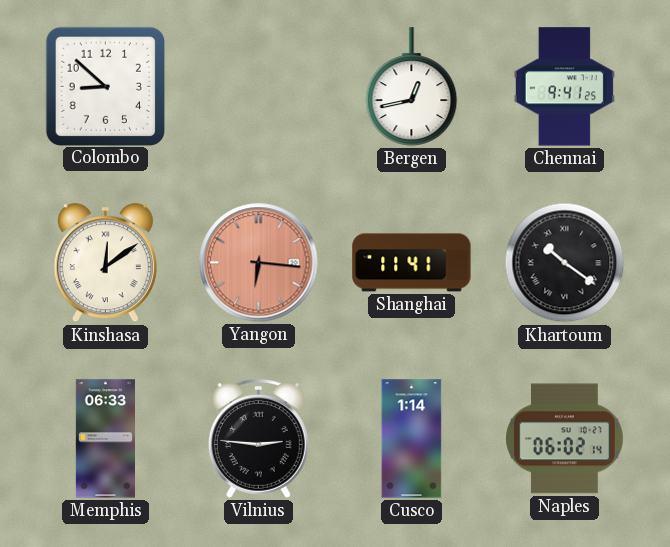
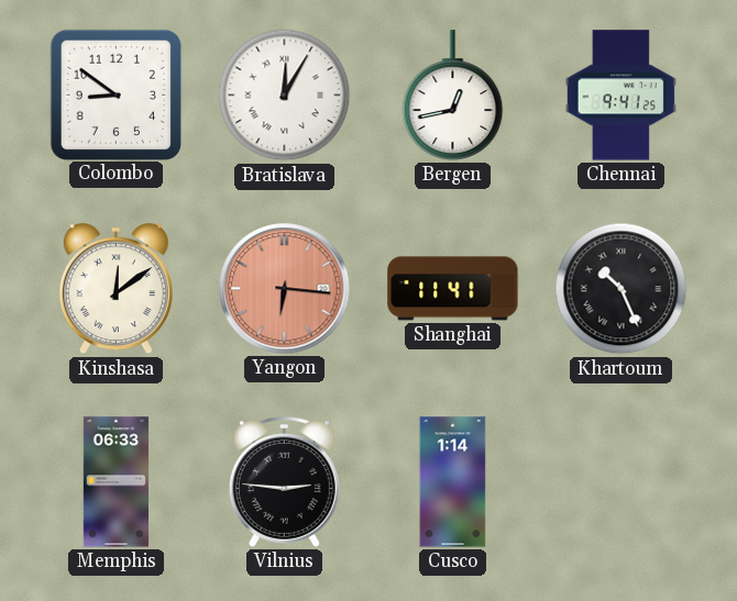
Colombo: 8:52 -> 8:51 (116, 94)
Bratislava: none -> 12:05 (285, 96)
Khartoum: 10:21 -> 10:26 (621, 289)
Naples: 06:02 -> none (564, 439)
